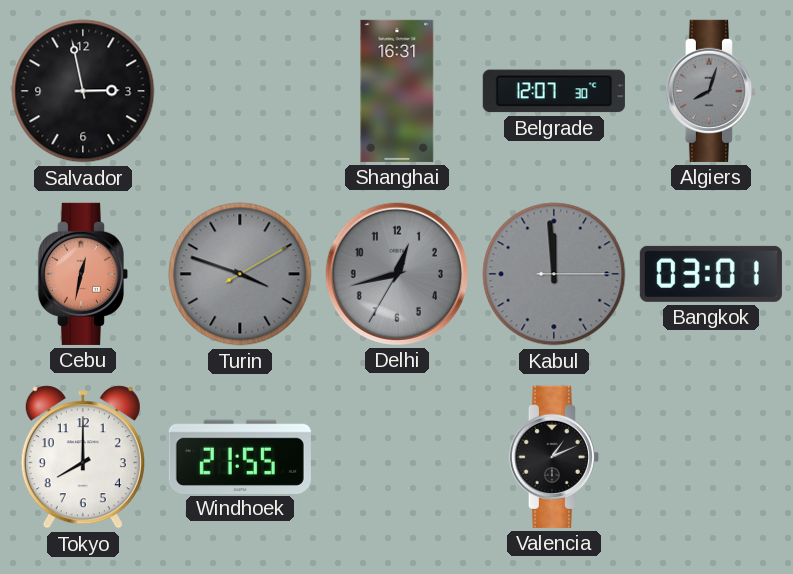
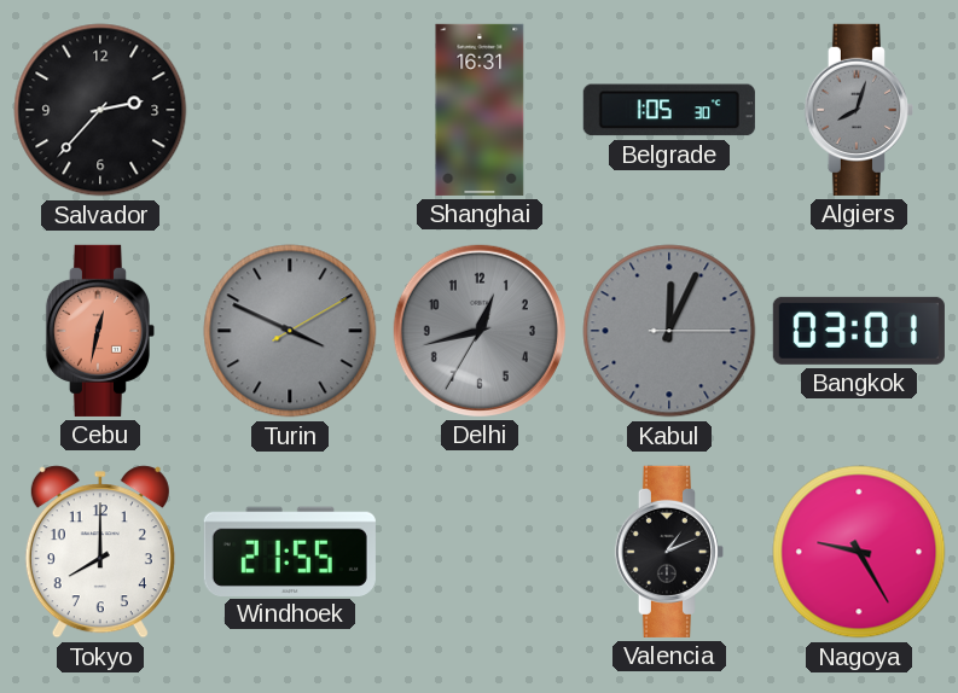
Salvador: 2:58 -> 2:37 (100, 110)
Belgrade: 12:07 -> 1:05 (669, 110)
Turin: 3:48 -> 3:49 (290, 331)
Kabul: 11:59 -> 12:04 (669, 331)
Nagoya: none -> 9:25 (859, 552)
